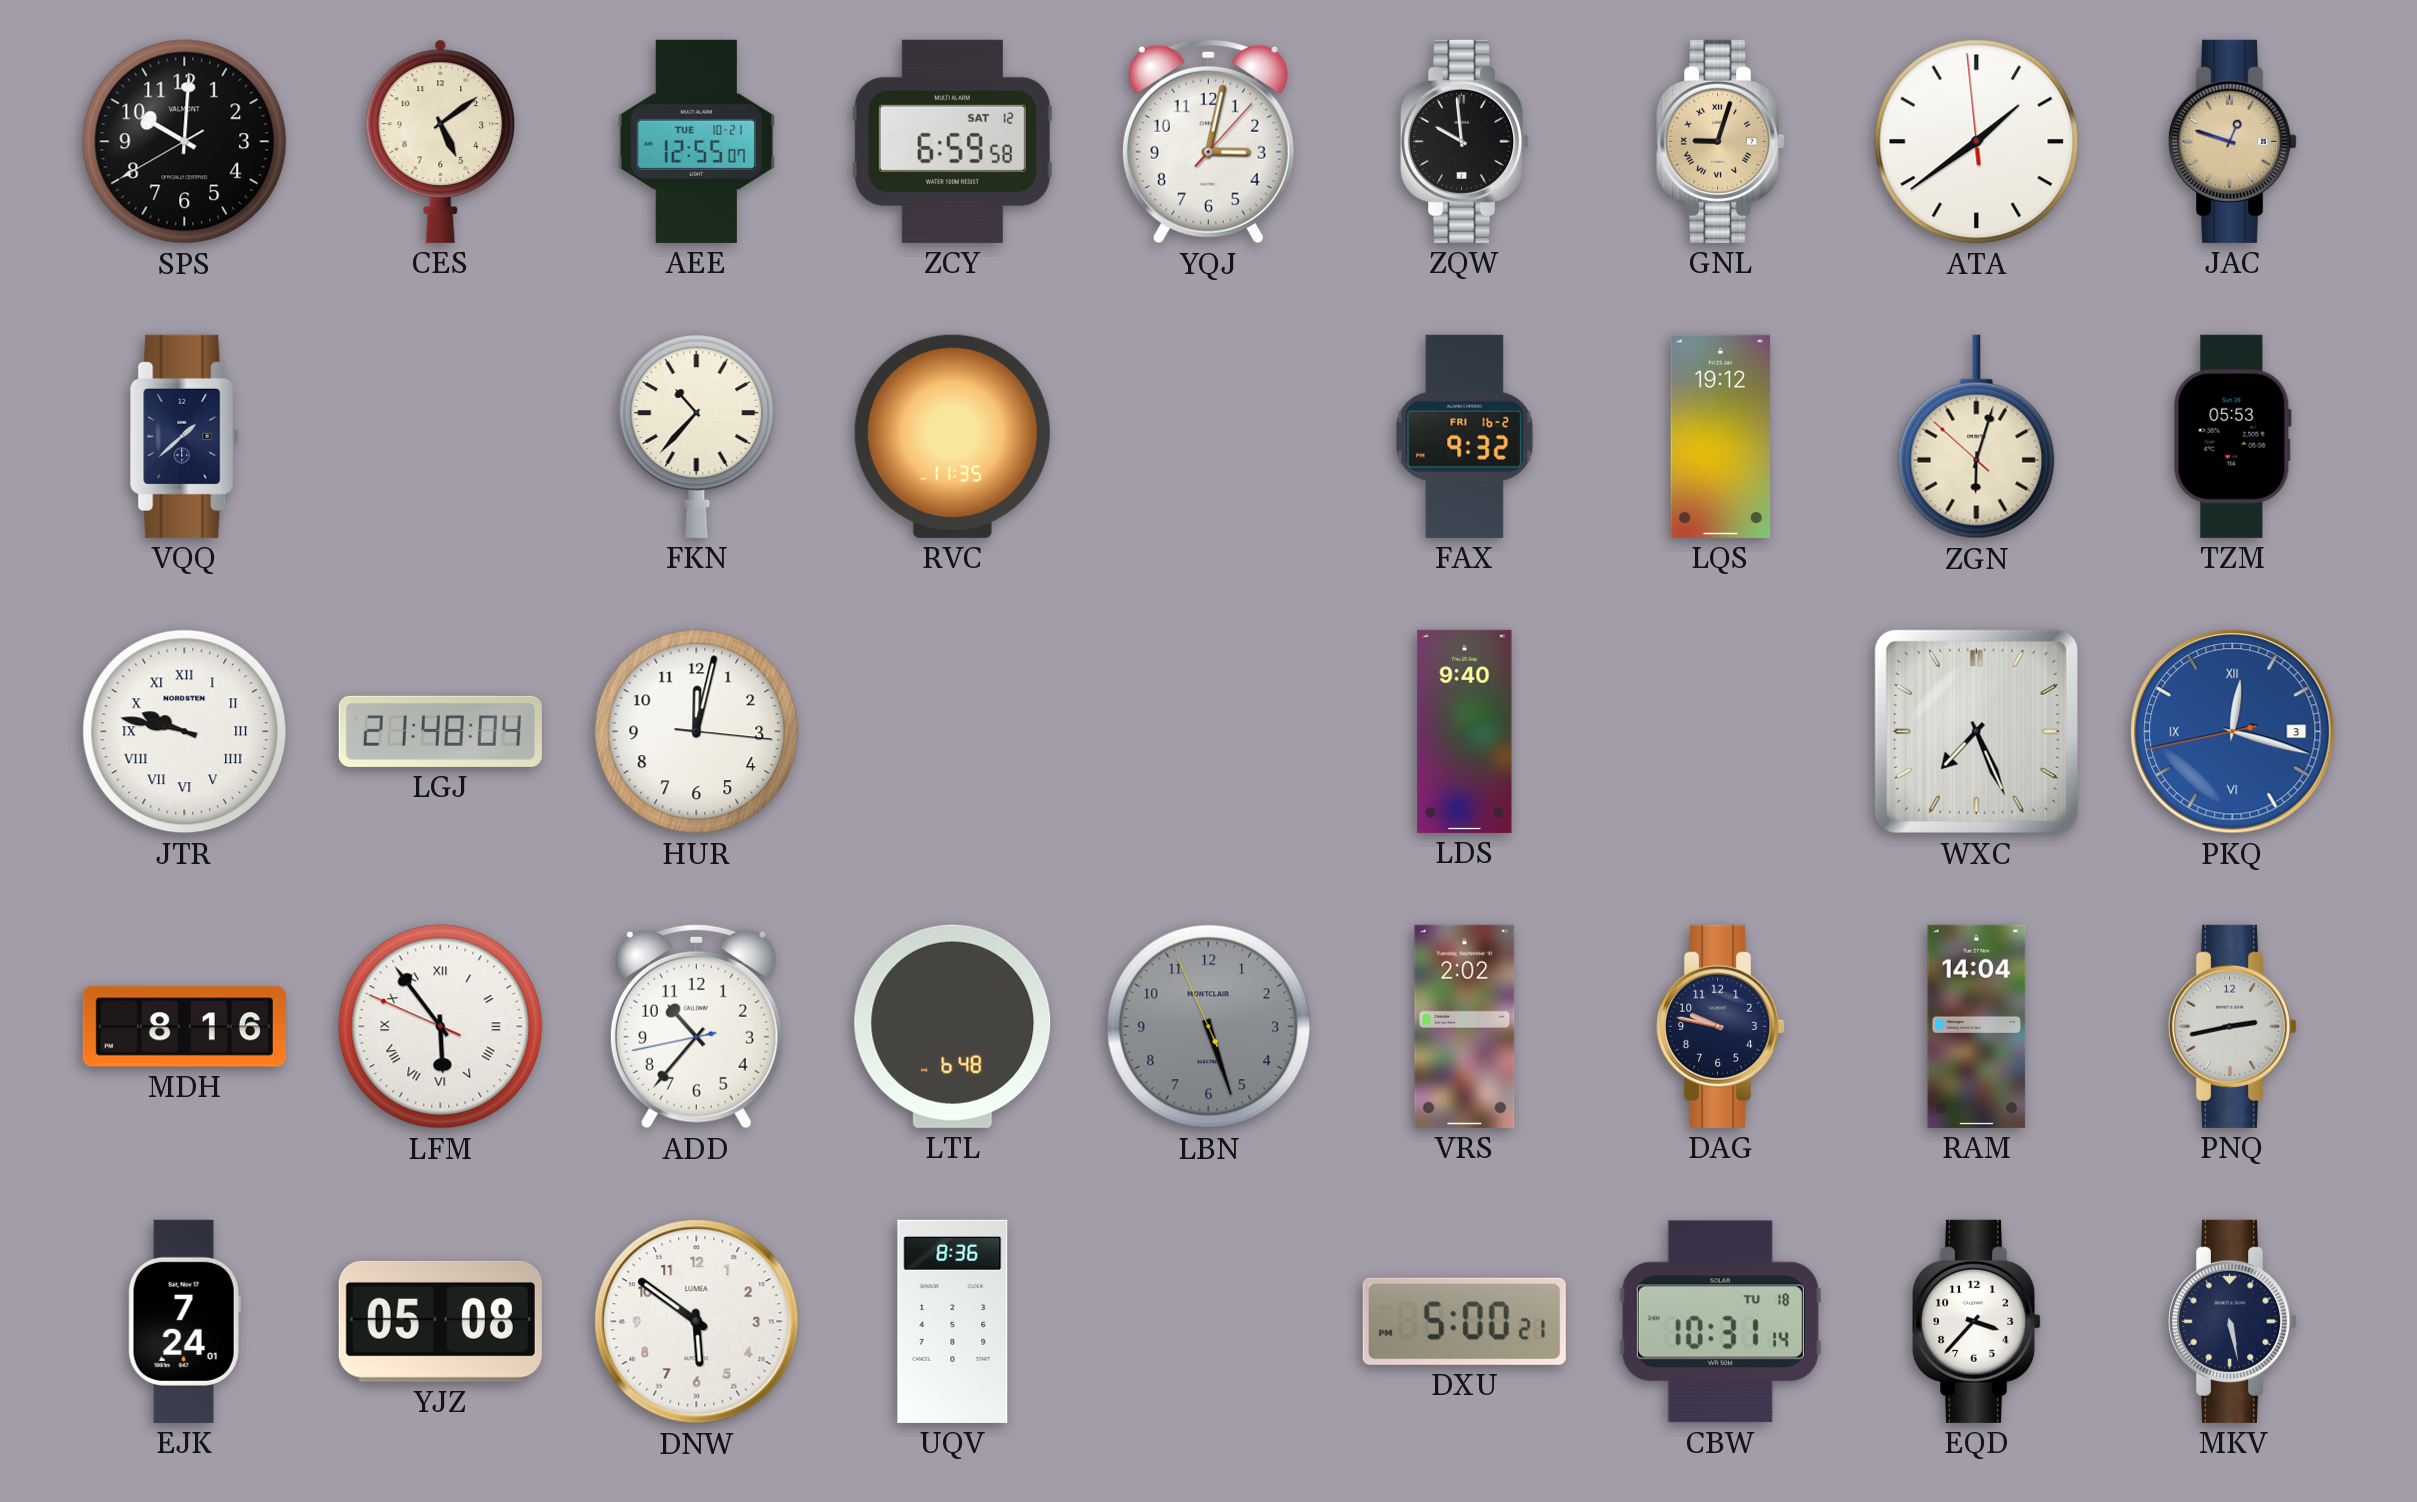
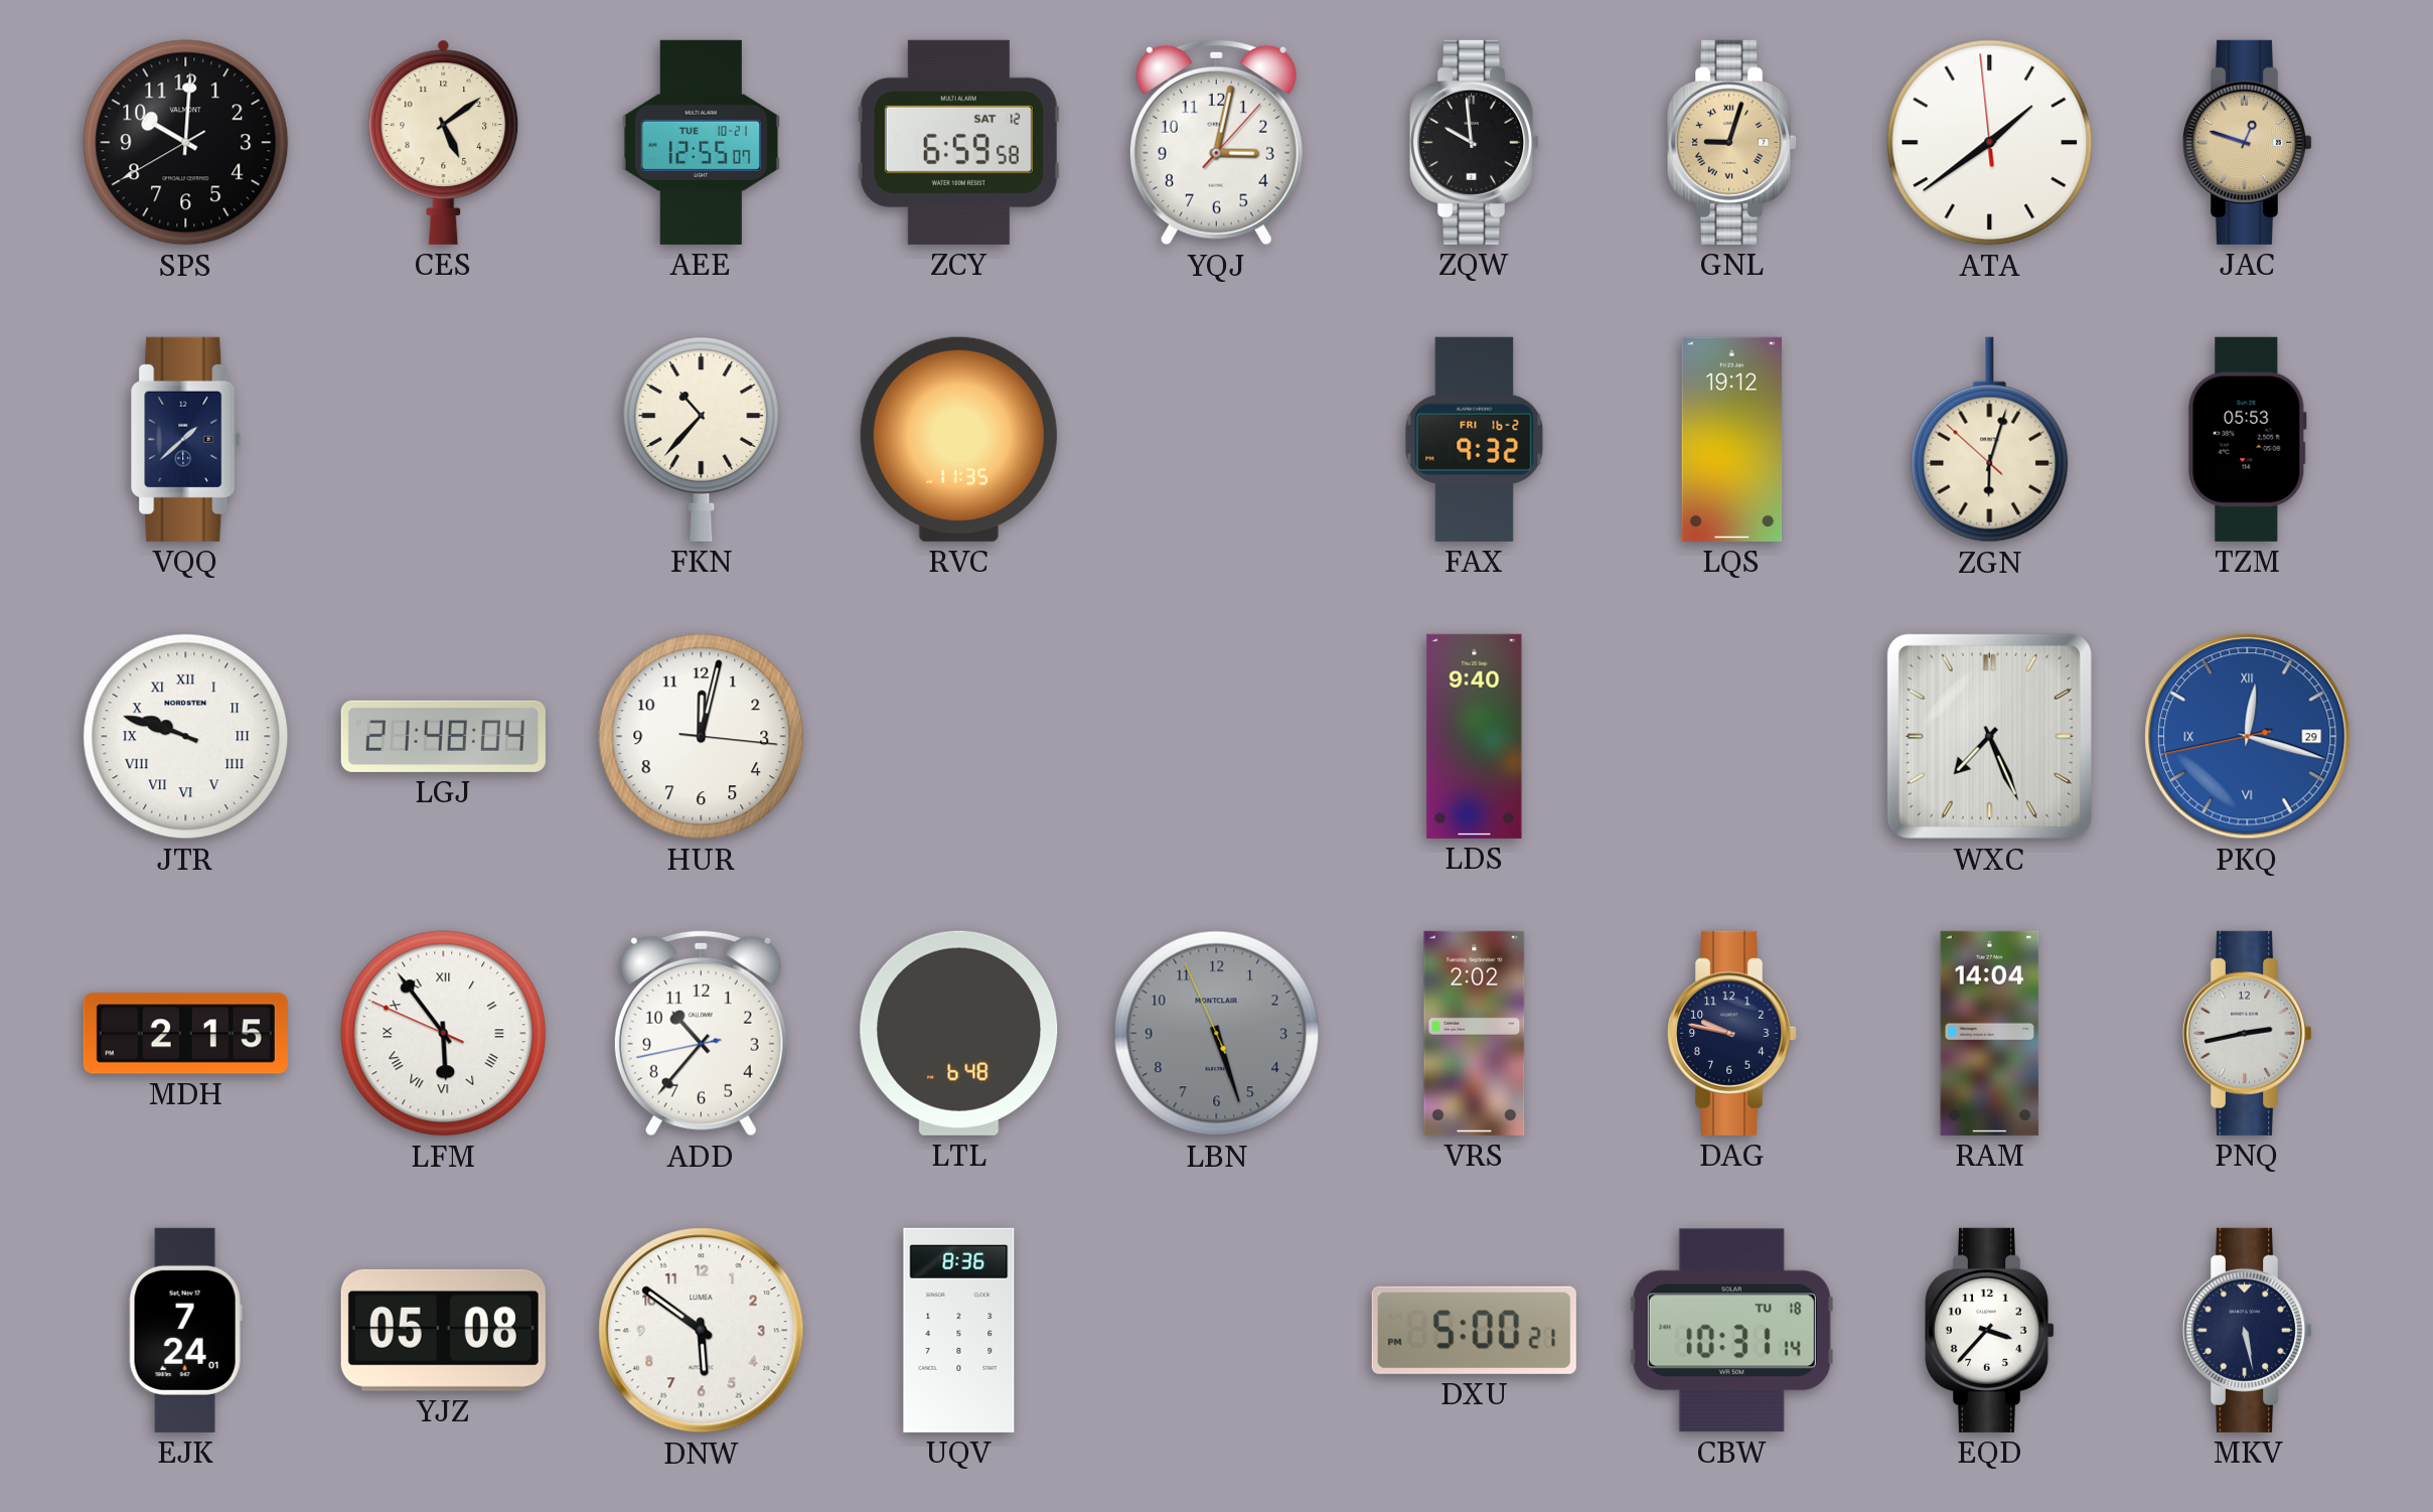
JTR: 9:47 -> 9:48 (186, 737)
PKQ date: 3 -> 29 (2248, 737)
MDH: 8:16 -> 2:15 (185, 1034)
